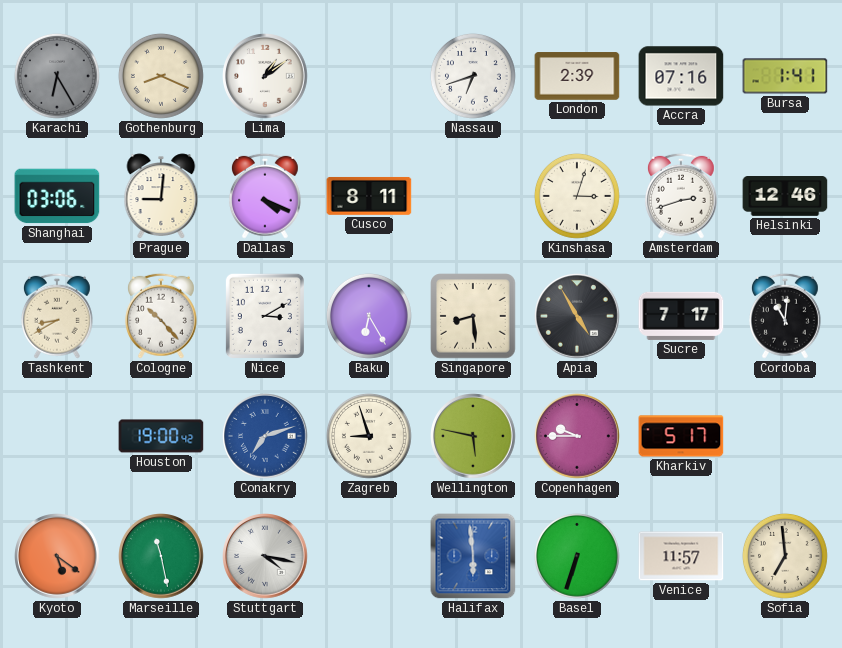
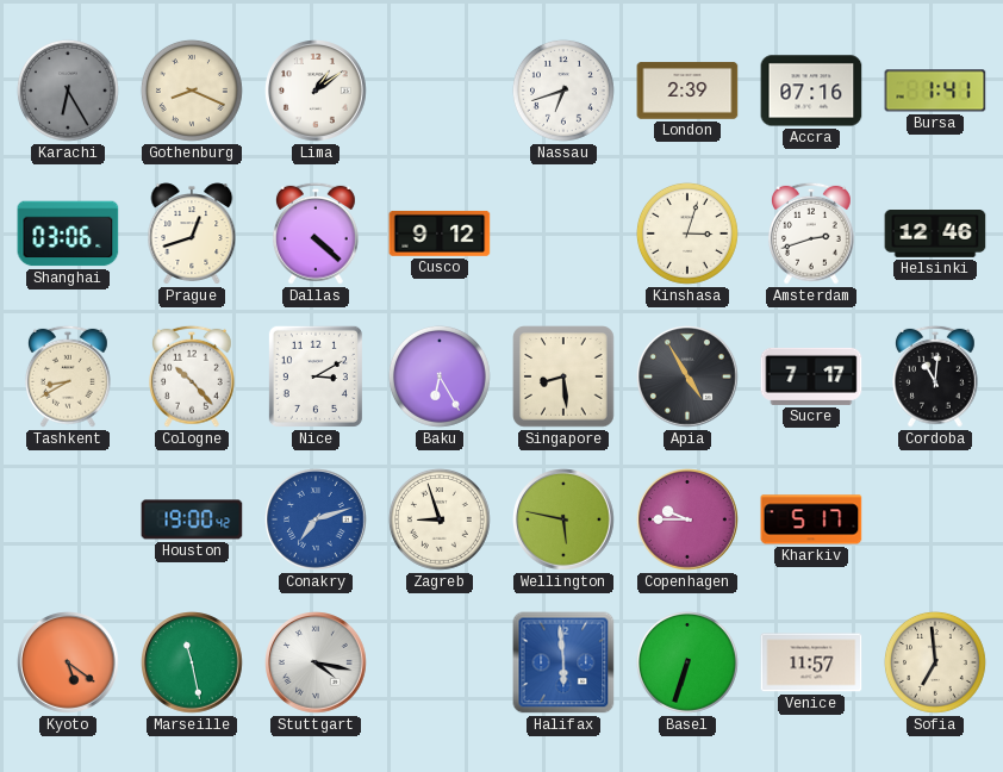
Prague: 9:01 -> 12:42 (192, 234)
Dallas: 4:19 -> 4:22 (316, 234)
Cusco: 8:11 -> 9:12 (440, 234)
